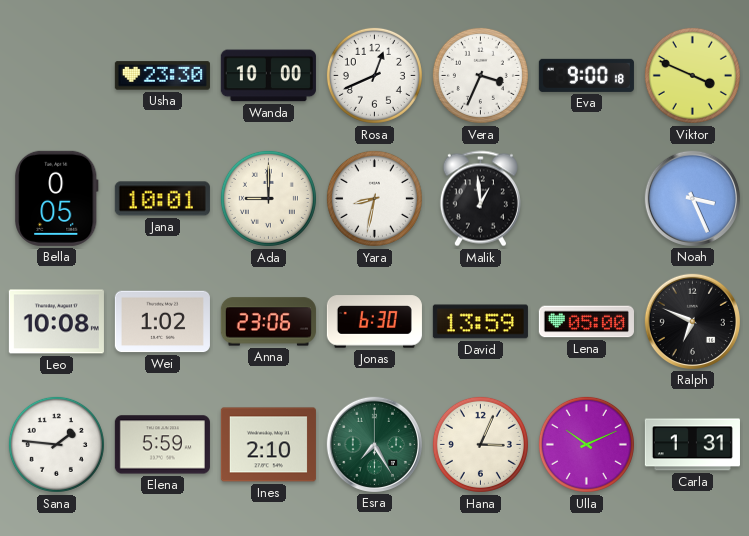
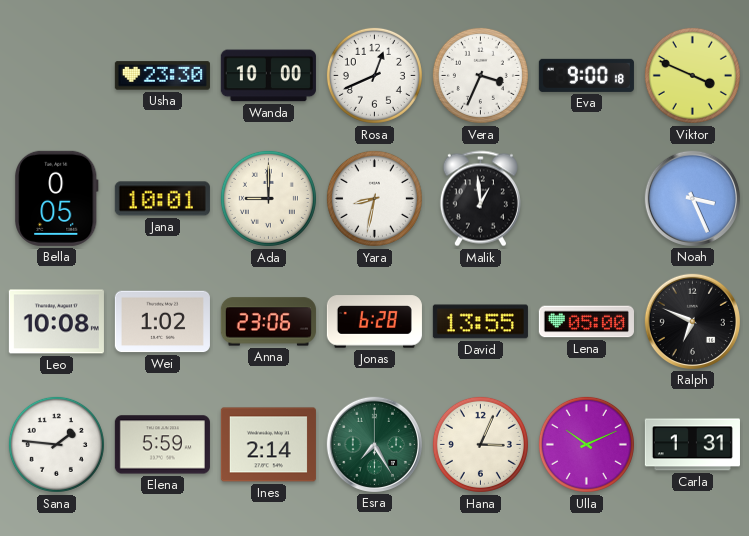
Jonas: 6:30 -> 6:28 (374, 322)
David: 13:59 -> 13:55 (480, 322)
Ines: 2:10 -> 2:14 (268, 445)
